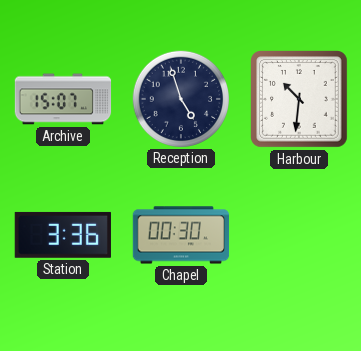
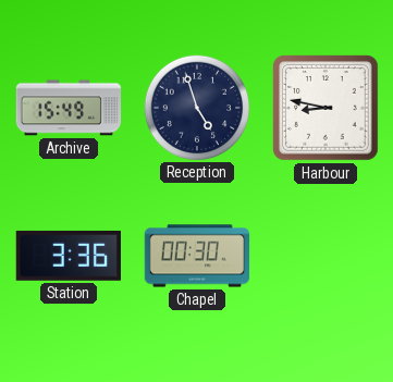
Archive: 15:07 -> 15:49 (69, 108)
Harbour: 10:31 -> 8:47 (327, 109)
